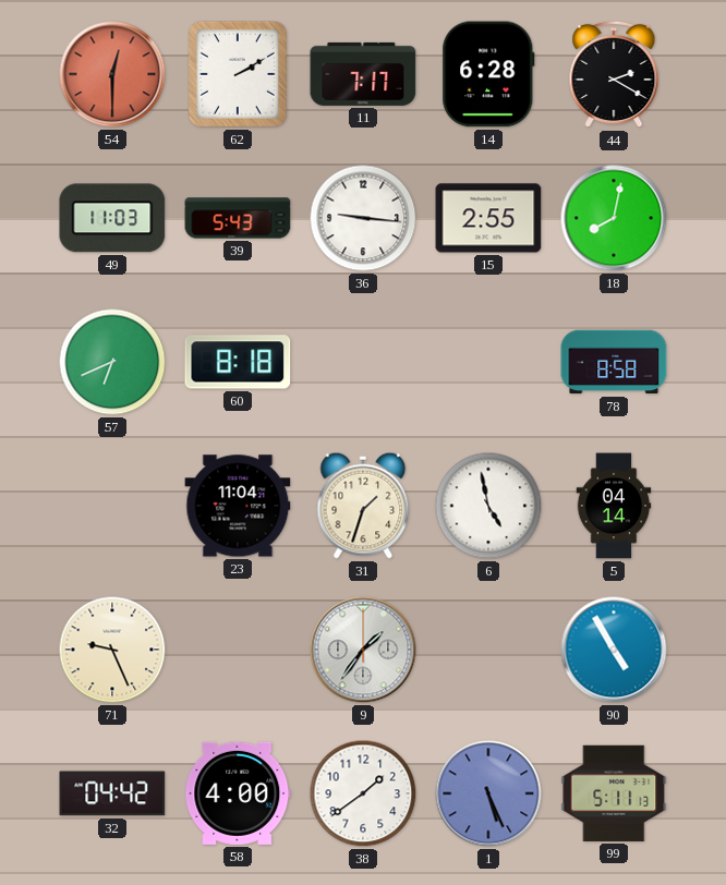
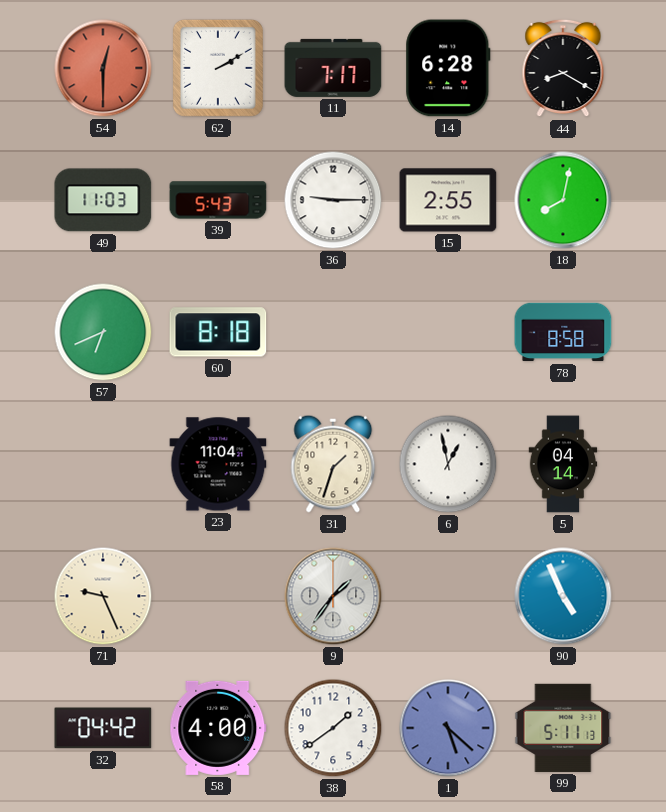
44: 2:20 -> 8:20 (563, 68)
36: 9:16 -> 9:15 (333, 200)
6: 4:58 -> 12:58 (448, 464)
90: 4:55 -> 4:56 (563, 596)
1: 5:26 -> 5:22 (448, 728)
